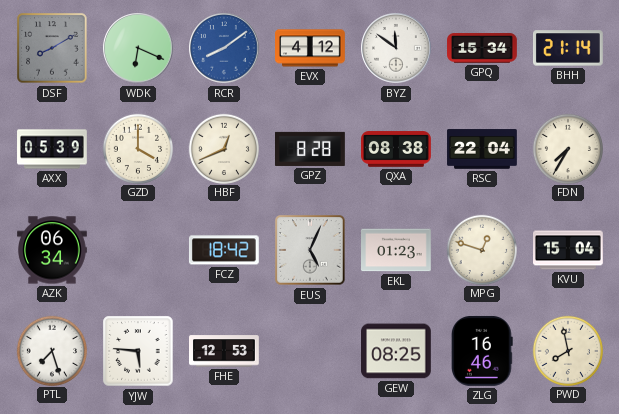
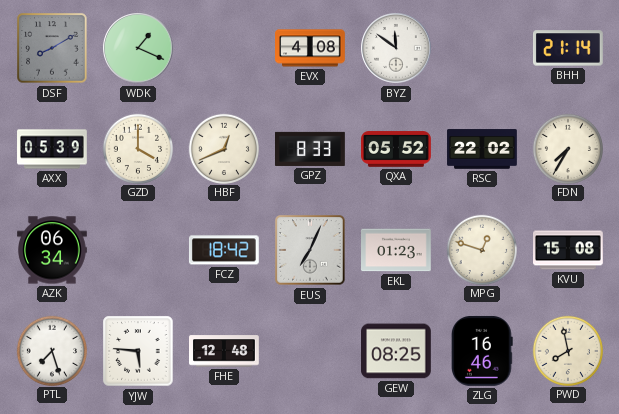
WDK: 6:19 -> 1:19 (138, 48)
RCR: 8:09 -> none (224, 48)
EVX: 4:12 -> 4:08 (311, 48)
GPQ: 15:34 -> none (482, 48)
GPZ: 8:28 -> 8:33 (311, 149)
QXA: 08:38 -> 05:52 (396, 149)
RSC: 22:04 -> 22:02 (482, 149)
EUS: 5:04 -> 7:04 (310, 250)
KVU: 15:04 -> 15:08 (568, 250)
FHE: 12:53 -> 12:48 (225, 351)
